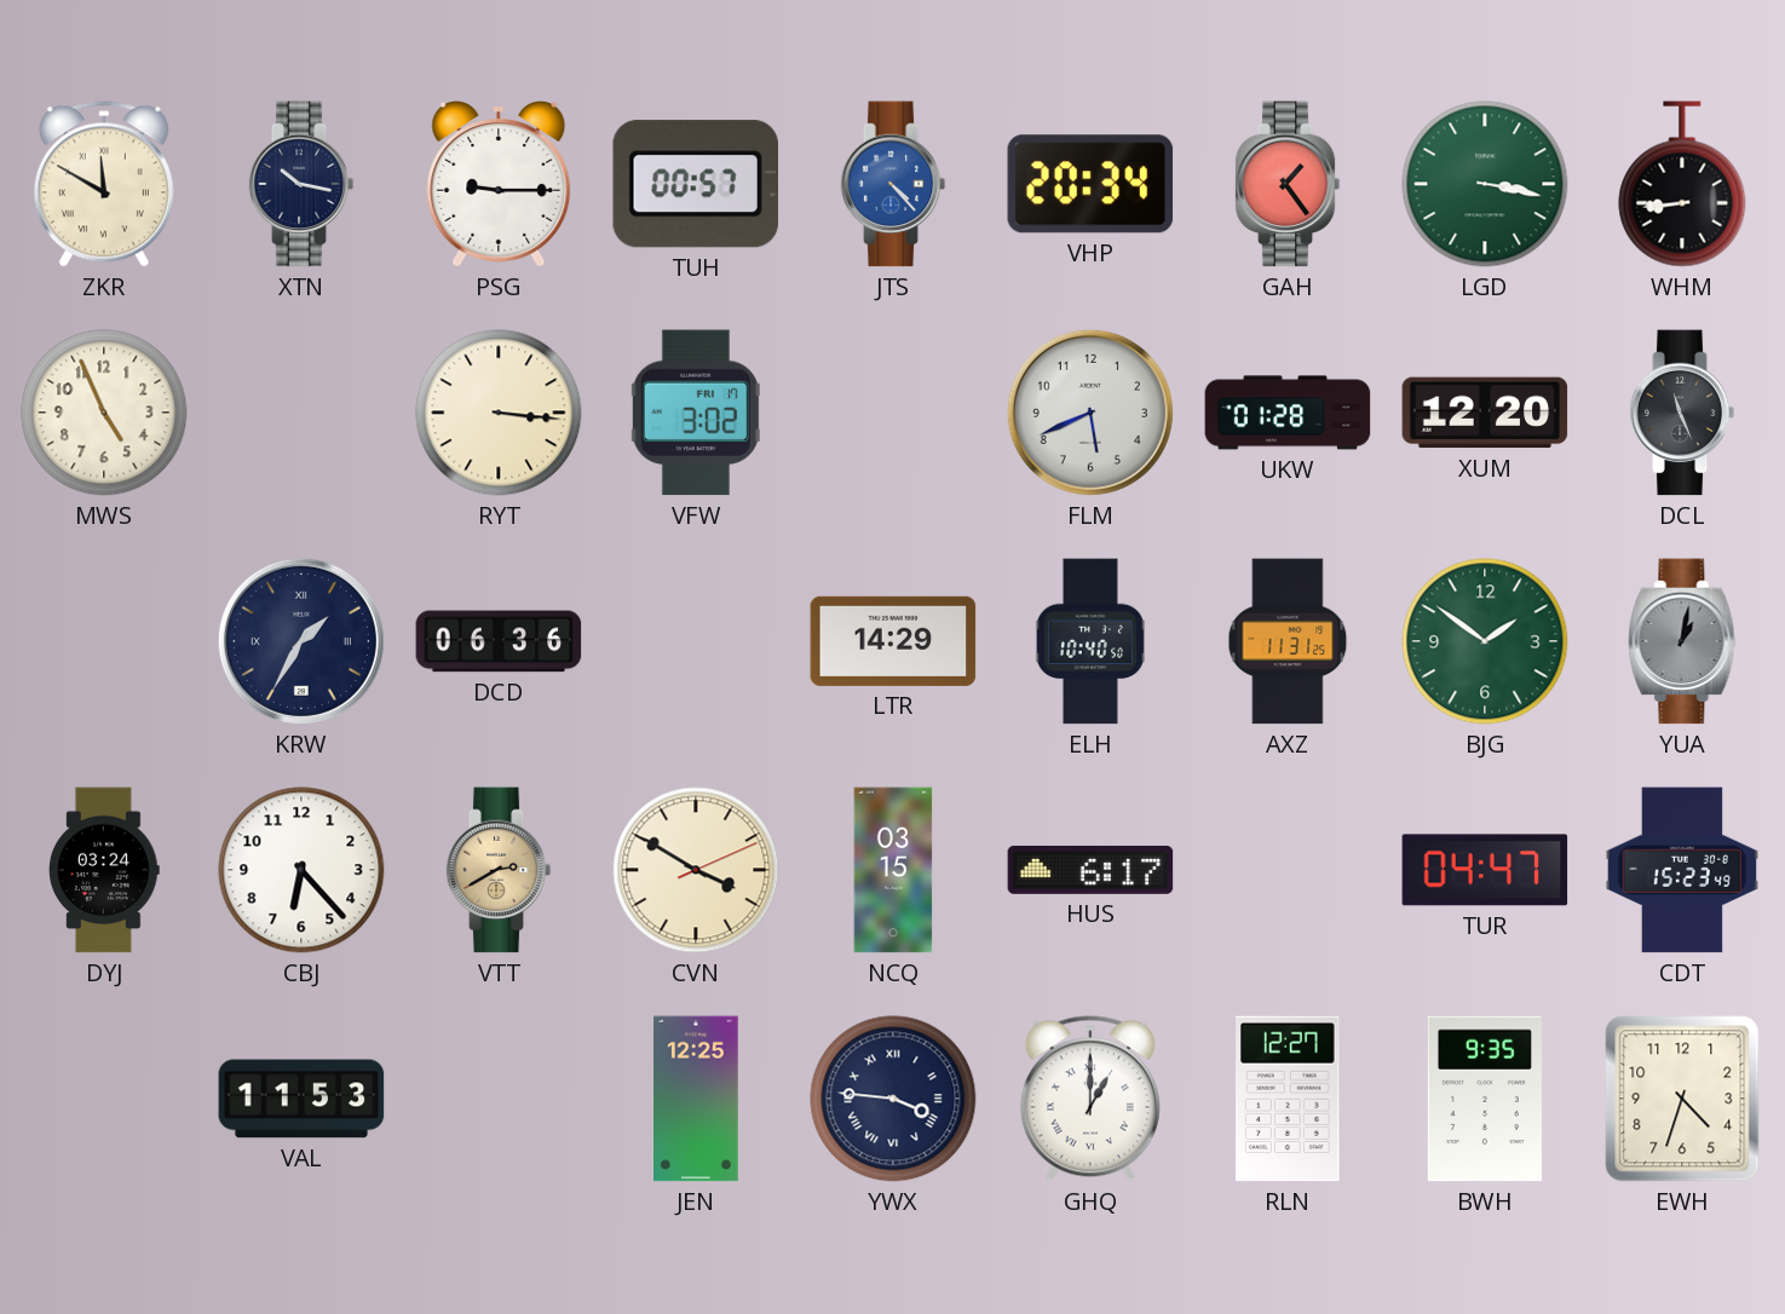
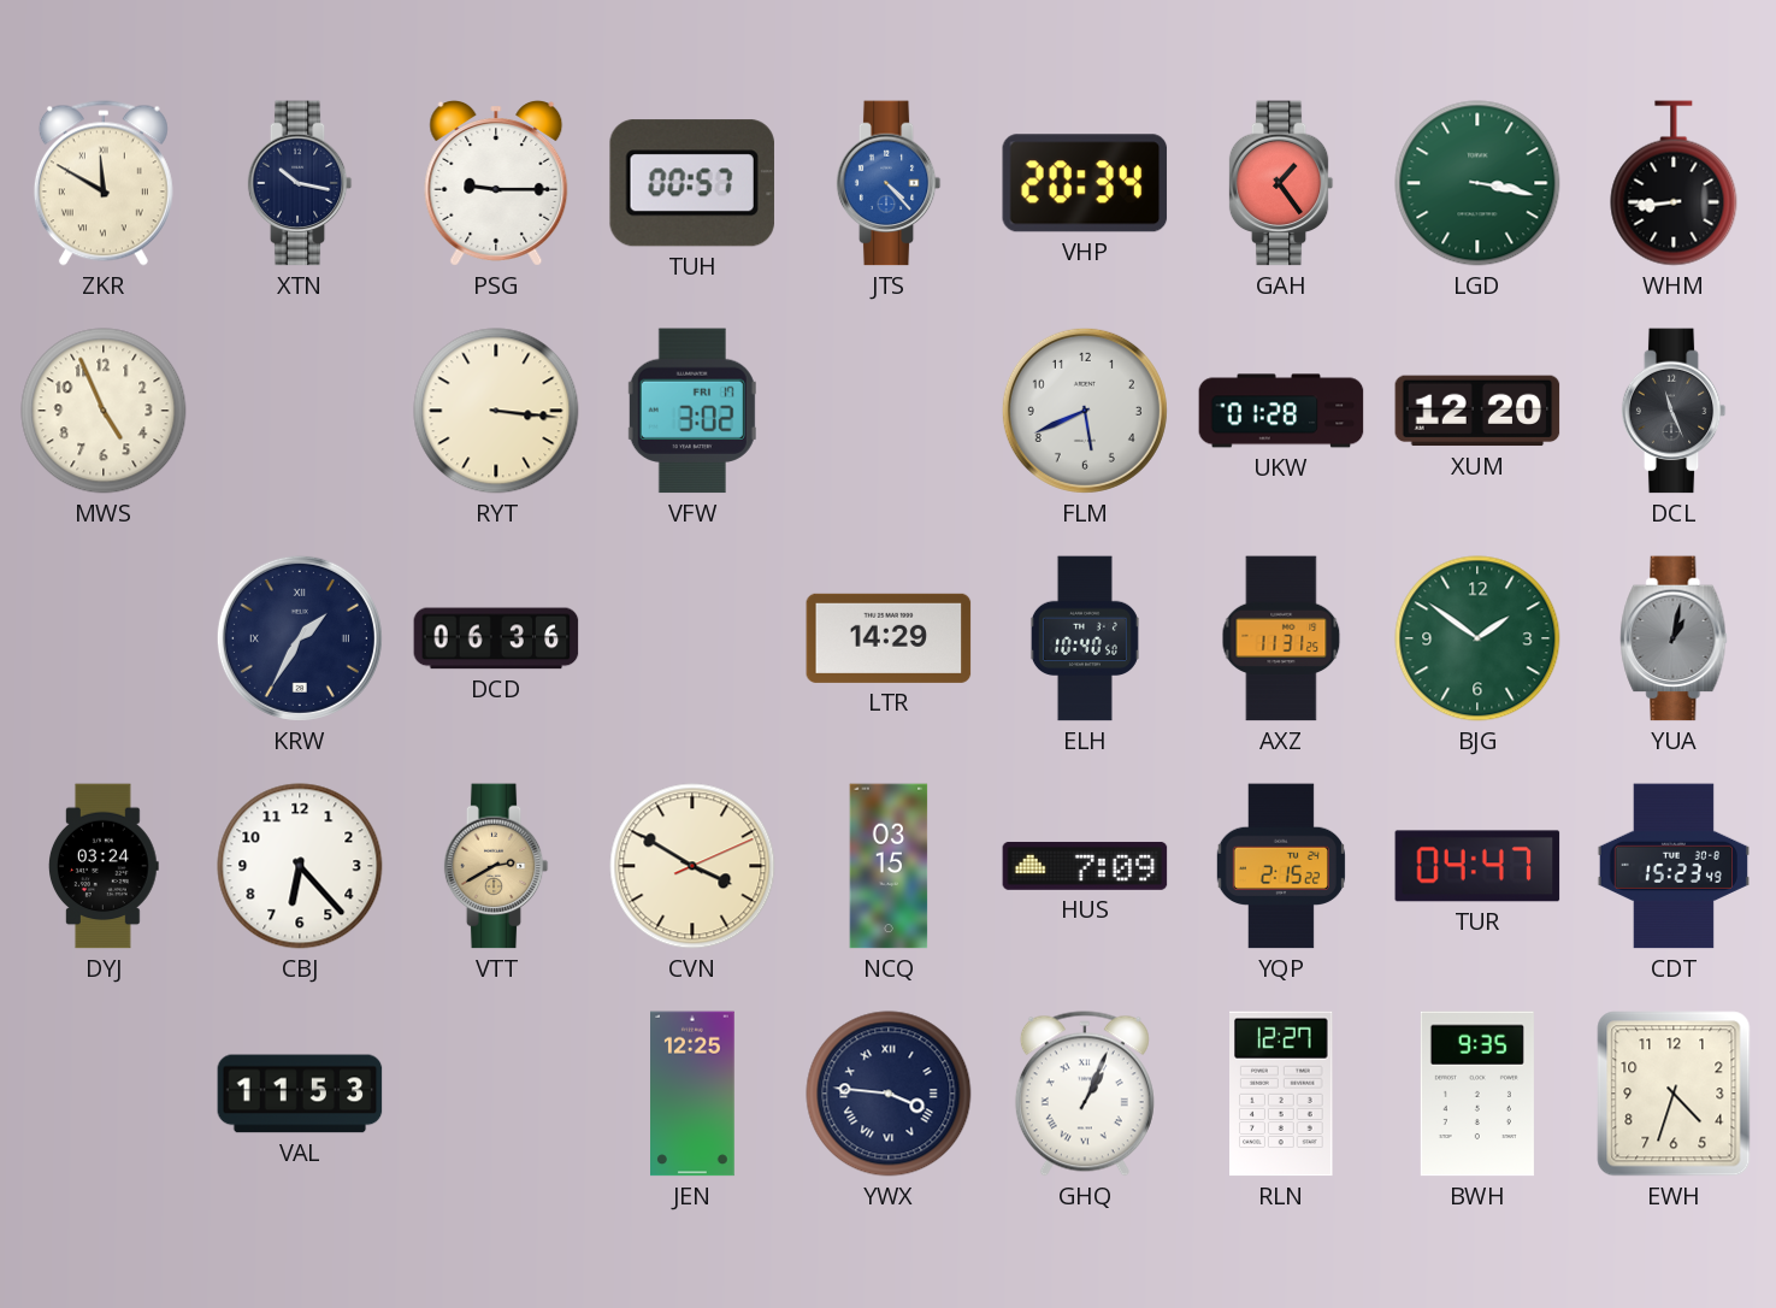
HUS: 6:17 -> 7:09 (1085, 866)
YQP: none -> 2:15 (1281, 866)
GHQ: 1:00 -> 1:04 (1085, 1094)
